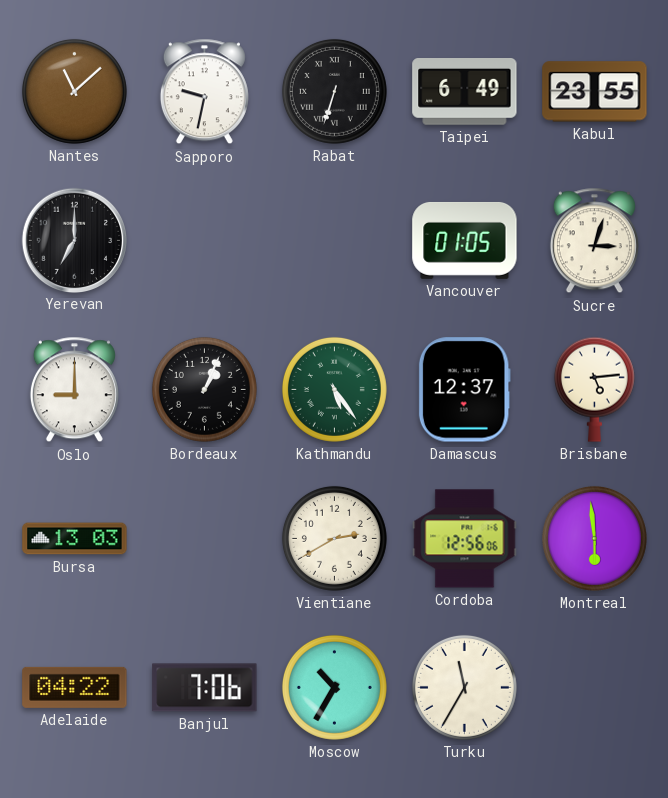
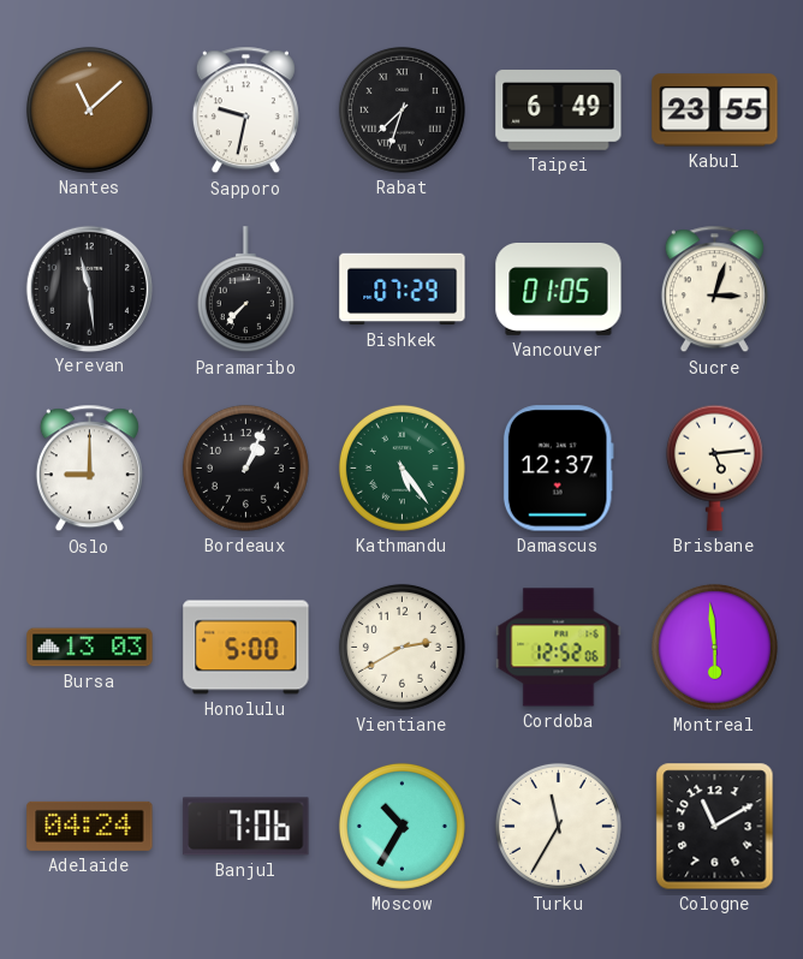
Rabat: 6:33 -> 7:33 (401, 109)
Yerevan: 7:00 -> 11:29 (89, 288)
Paramaribo: none -> 7:37 (245, 290)
Bishkek: none -> 07:29 (403, 290)
Honolulu: none -> 5:00 (246, 648)
Cordoba: 12:56 -> 12:52 (559, 648)
Adelaide: 04:22 -> 04:24 (90, 826)
Cologne: none -> 11:10 (715, 827)
